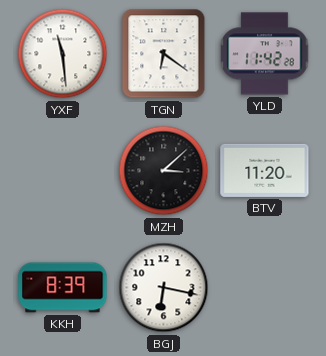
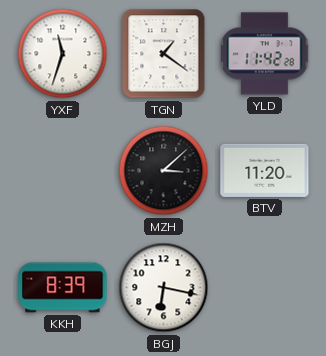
YXF: 11:29 -> 11:33 (63, 54)
TGN: 6:21 -> 1:21 (164, 54)
